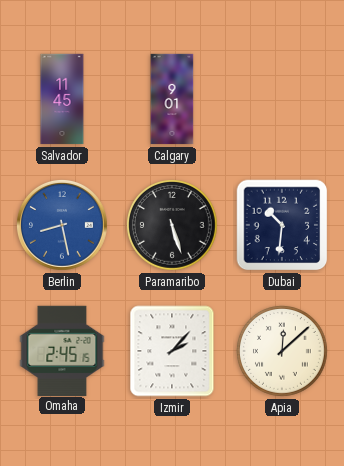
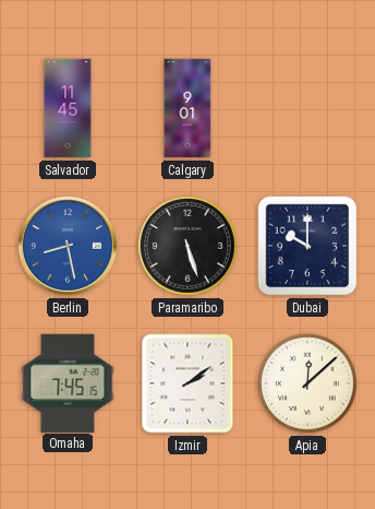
Dubai: 10:31 -> 10:00 (307, 246)
Omaha: 2:45 -> 7:45 (68, 382)
Izmir: 2:07 -> 2:09 (187, 383)
